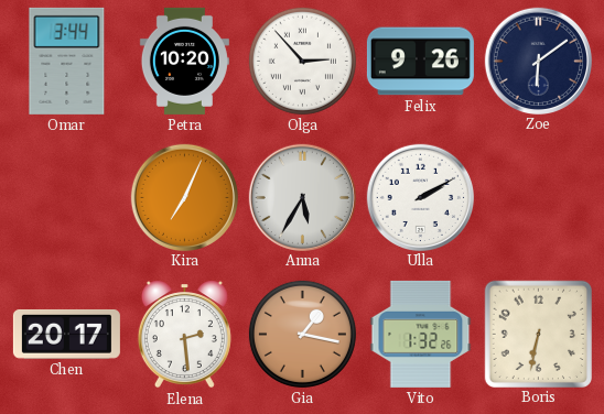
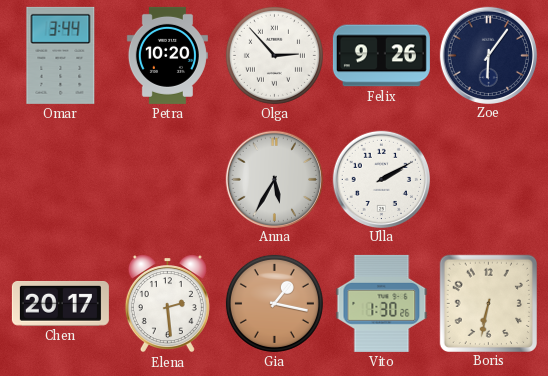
Zoe: 6:09 -> 6:06 (488, 55)
Kira: 7:04 -> none (184, 197)
Vito: 1:32 -> 1:30 (382, 303)
